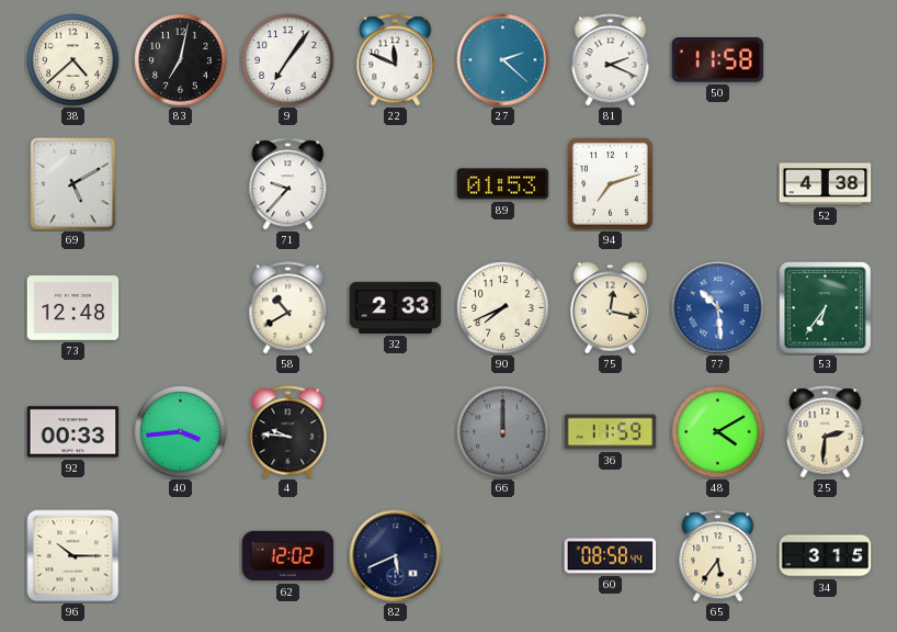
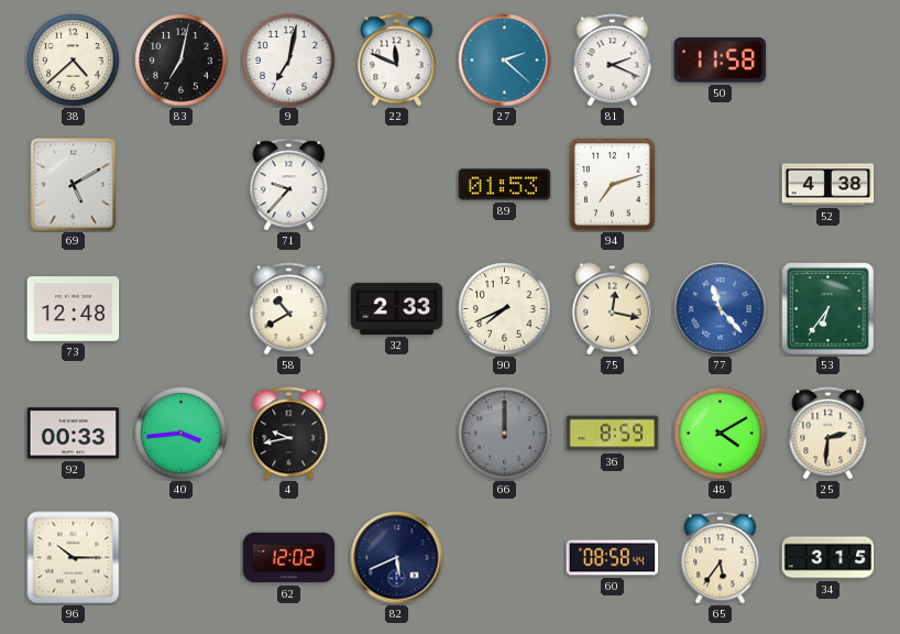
9: 7:06 -> 7:02 (289, 61)
77: 10:29 -> 11:23 (721, 309)
4: 9:46 -> 9:43 (289, 434)
36: 11:59 -> 8:59 (613, 434)
